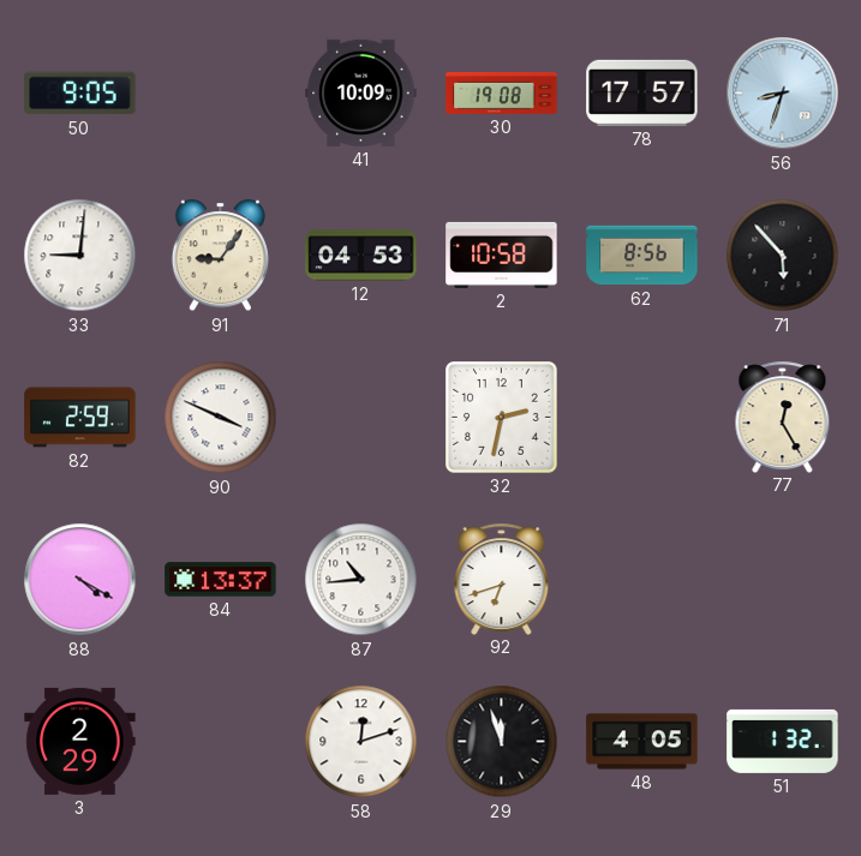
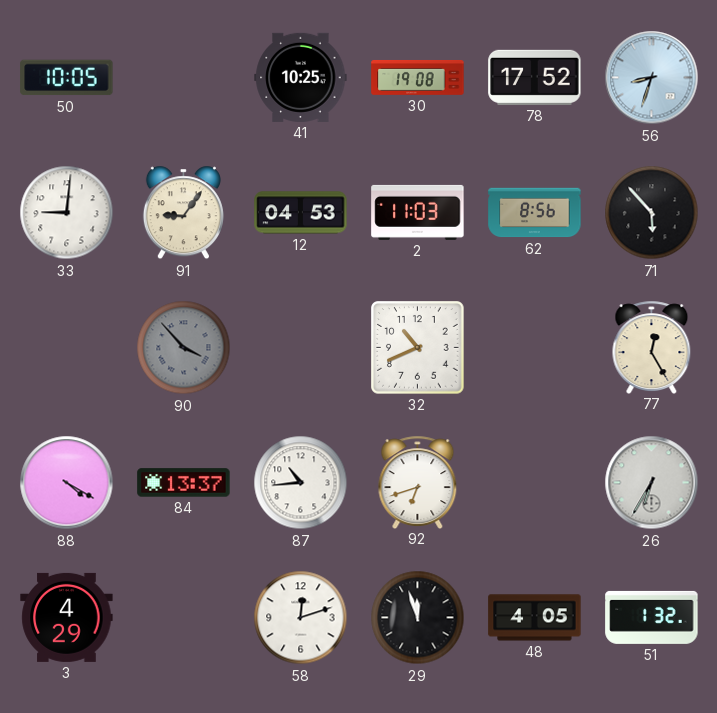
50: 9:05 -> 10:05 (67, 78)
41: 10:09 -> 10:25 (301, 77)
78: 17:57 -> 17:52 (535, 77)
2: 10:58 -> 11:03 (418, 212)
82: 2:59 -> none (80, 418)
90: 3:49 -> 3:53 (184, 348)
90 dial: white -> grey (184, 348)
32: 2:32 -> 10:41 (418, 348)
26: none -> 6:35 (652, 483)
3: 2:29 -> 4:29 (67, 617)
